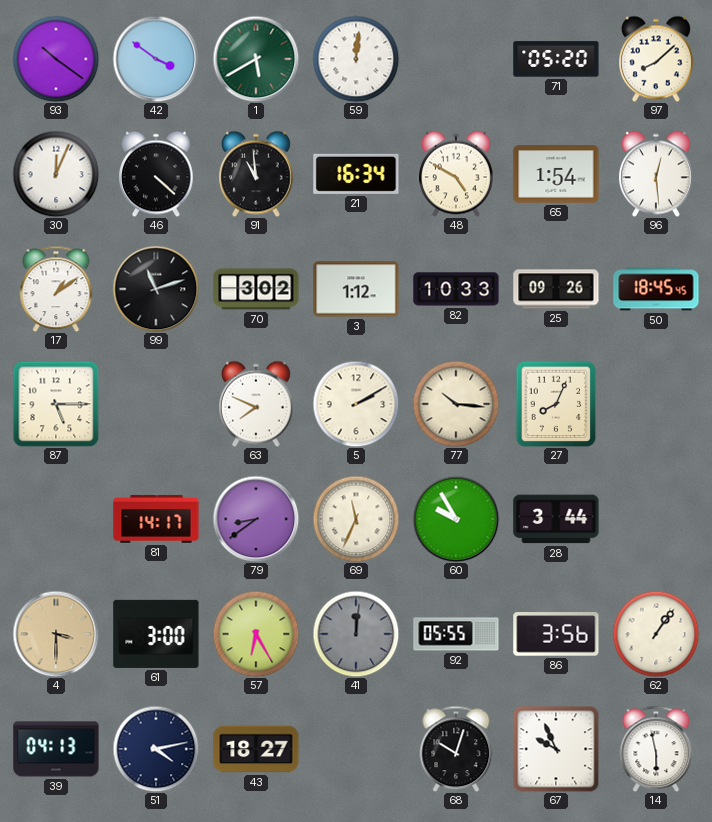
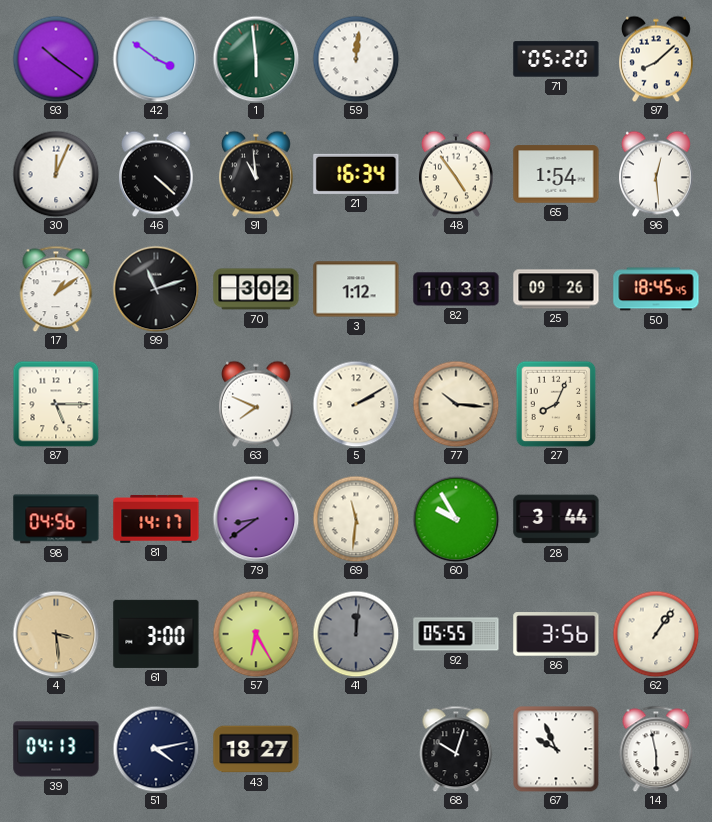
1: 5:40 -> 5:59 (256, 59)
48: 4:50 -> 4:54 (457, 174)
98: none -> 04:56 (56, 519)
69: 11:34 -> 11:31 (356, 519)
4: 3:30 -> 3:29 (56, 634)
